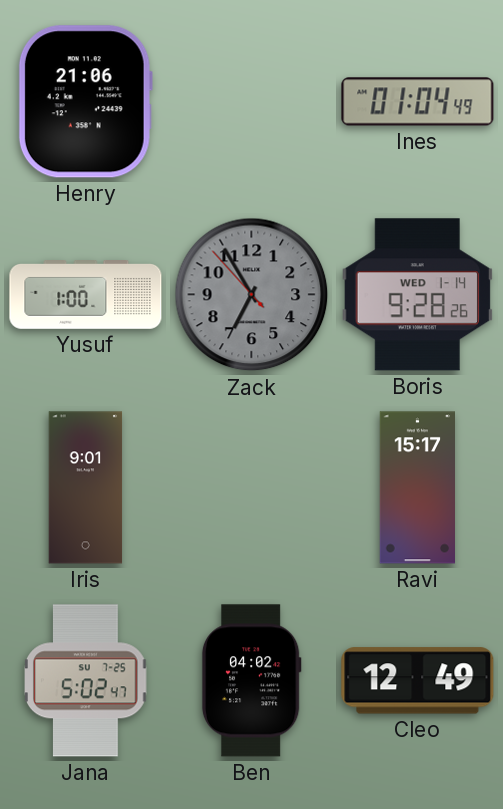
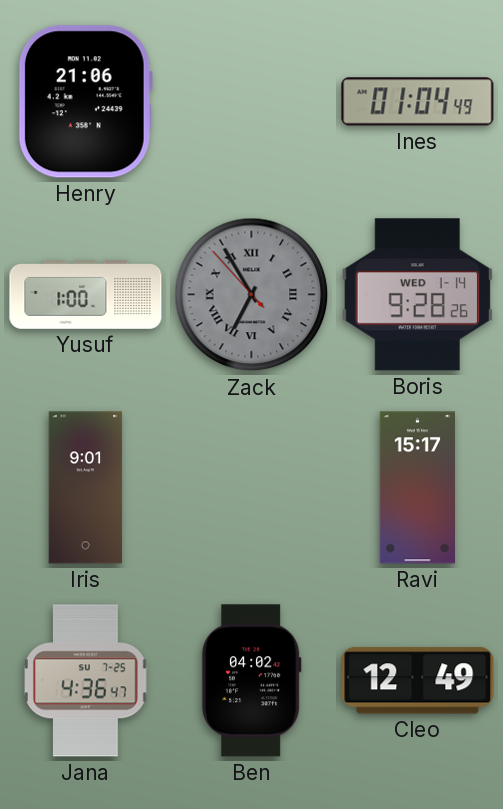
Zack numerals: Arabic -> Roman (252, 295)
Jana: 5:02 -> 4:36 (86, 681)
